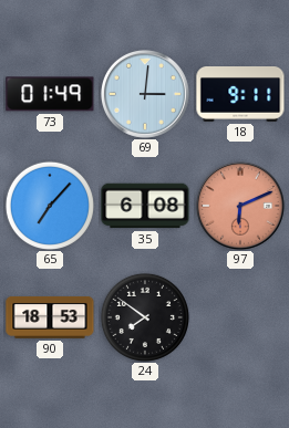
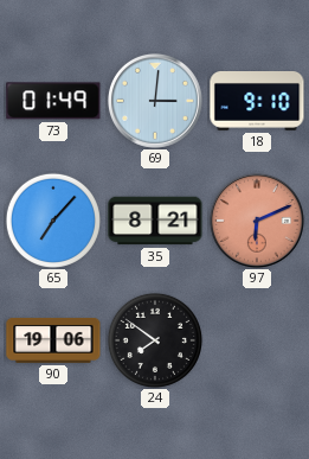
18: 9:11 -> 9:10 (257, 102)
35: 6:08 -> 8:21 (155, 221)
90: 18:53 -> 19:06 (53, 340)
